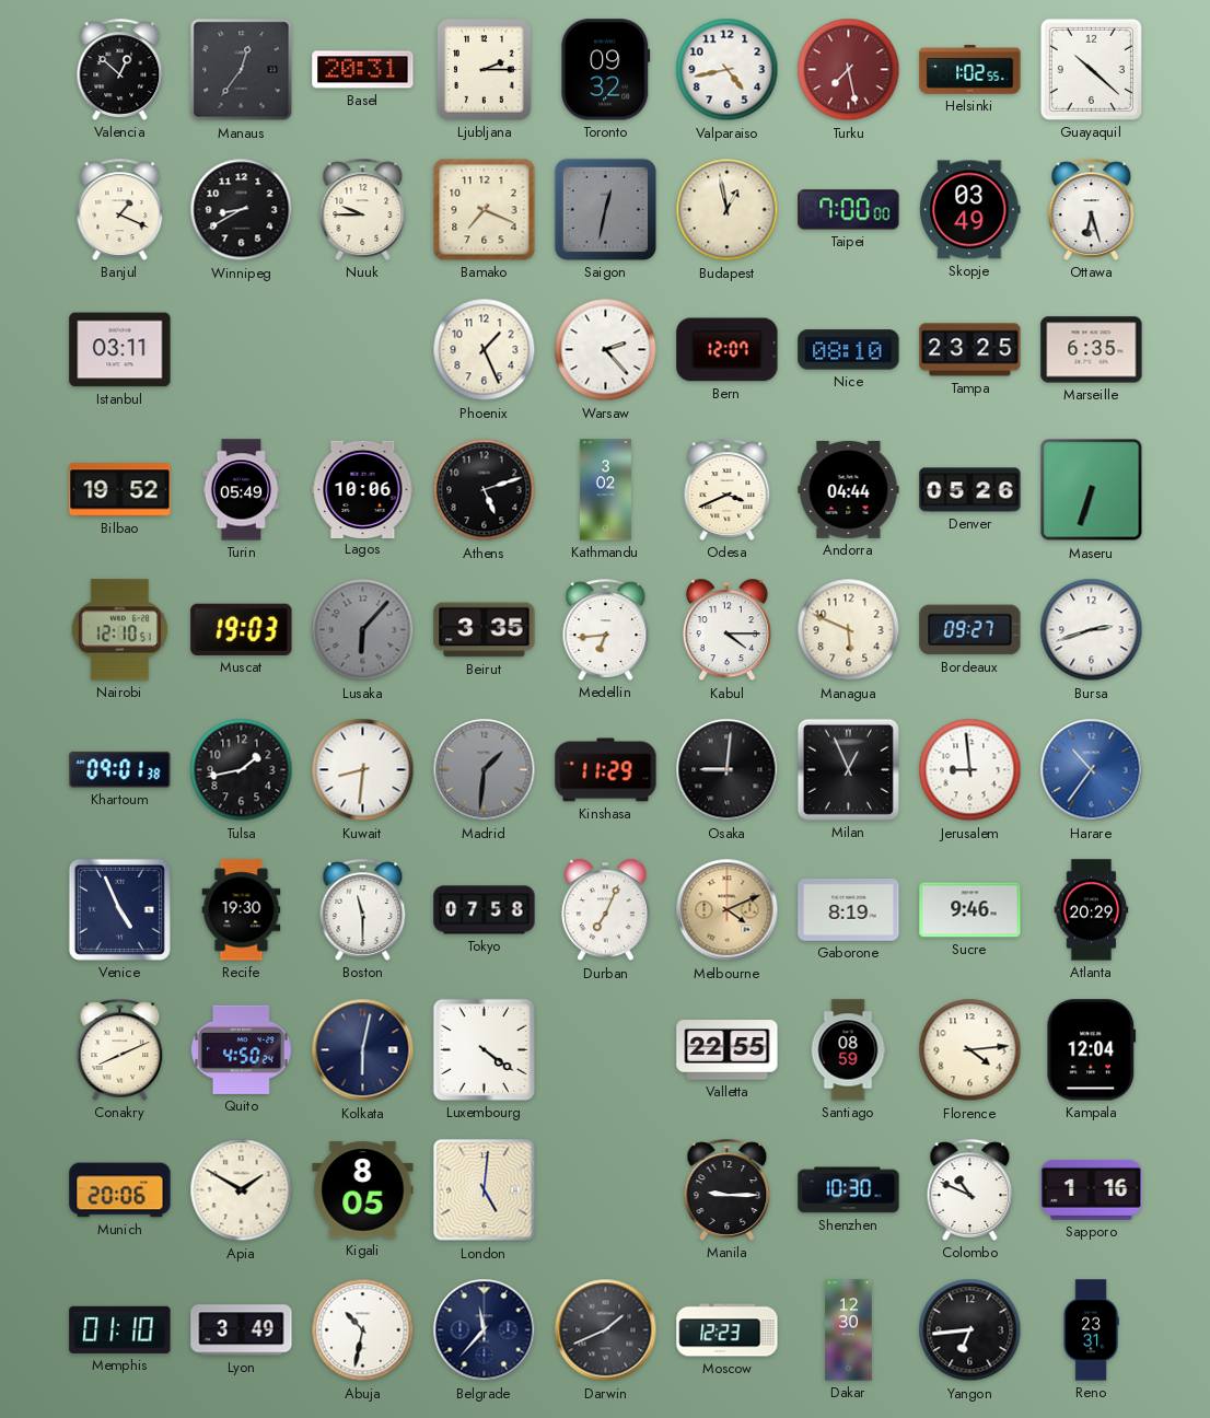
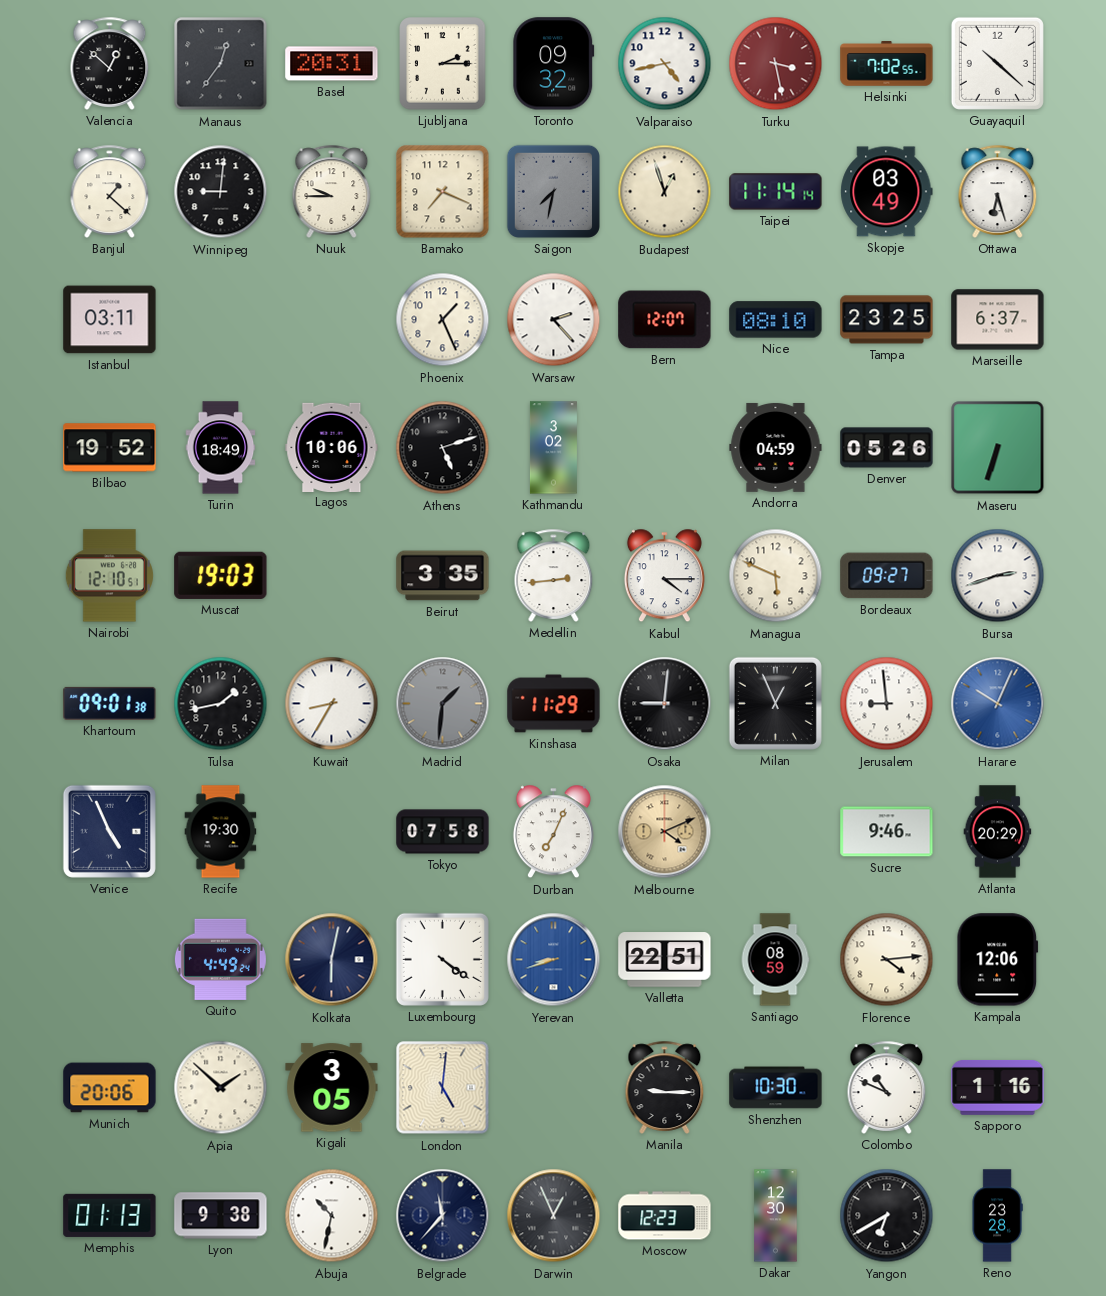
Turku: 7:28 -> 3:28 (776, 64)
Helsinki: 1:02 -> 7:02 (887, 64)
Banjul: 1:19 -> 1:22 (110, 191)
Winnipeg: 8:40 -> 9:01 (221, 192)
Saigon: 12:32 -> 7:32 (553, 191)
Budapest: 12:58 -> 12:57 (665, 192)
Taipei: 7:00 -> 11:14 (776, 192)
Marseille: 6:35 -> 6:37 (998, 320)
Turin: 05:49 -> 18:49 (221, 448)
Odesa: 3:41 -> none (728, 489)
Andorra: 04:44 -> 04:59 (776, 447)
Lusaka: 6:07 -> none (363, 630)
Medellin: 6:44 -> 2:44 (554, 575)
Kuwait: 8:31 -> 8:35 (332, 704)
Harare: 10:36 -> 10:04 (998, 704)
Boston: 11:30 -> none (363, 909)
Gaborone: 8:19 -> none (849, 910)
Conakry: 8:11 -> none (120, 1049)
Quito: 4:50 -> 4:49 (220, 959)
Yerevan: none -> 8:42 (554, 960)
Valletta: 22:55 -> 22:51 (665, 960)
Kampala: 12:04 -> 12:06 (998, 960)
Apia: 1:50 -> 1:52 (221, 1088)
Kigali: 8:05 -> 3:05 (332, 1088)
Memphis: 01:10 -> 01:13 (110, 1215)
Lyon: 3:49 -> 9:38 (221, 1216)
Darwin: 1:41 -> 12:56 (554, 1216)
Yangon: 6:44 -> 6:40 (887, 1216)
Reno: 23:31 -> 23:28 (997, 1216)
